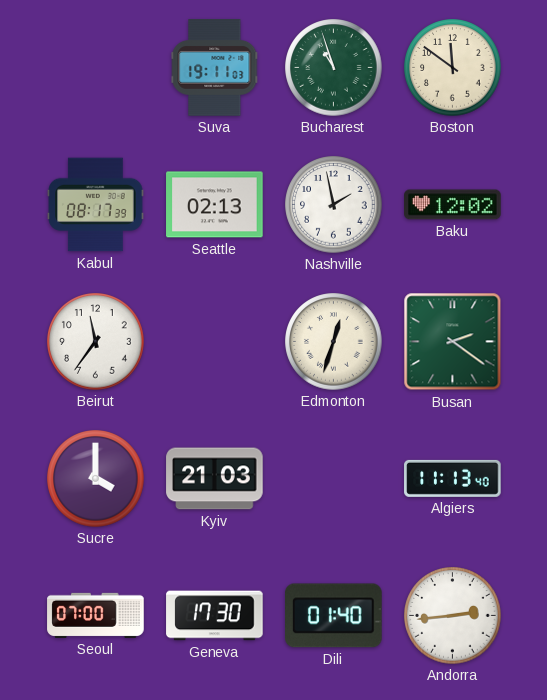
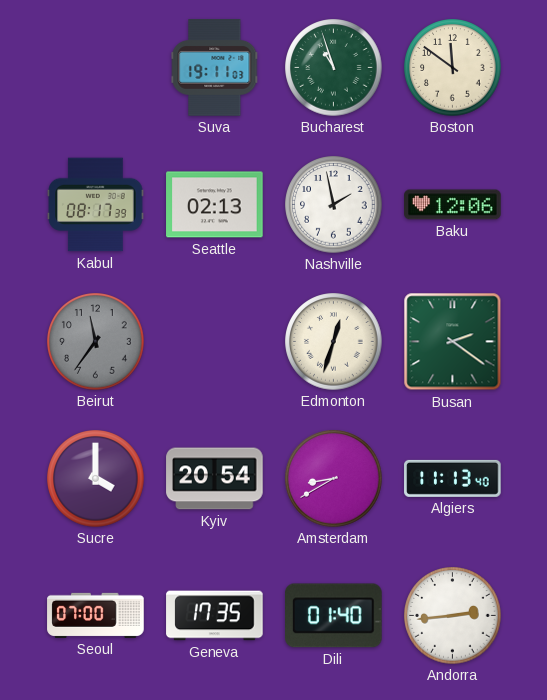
Baku: 12:02 -> 12:06 (453, 205)
Beirut dial: white -> grey (96, 342)
Kyiv: 21:03 -> 20:54 (215, 479)
Amsterdam: none -> 8:40 (334, 479)
Geneva: 17:30 -> 17:35 (215, 616)
